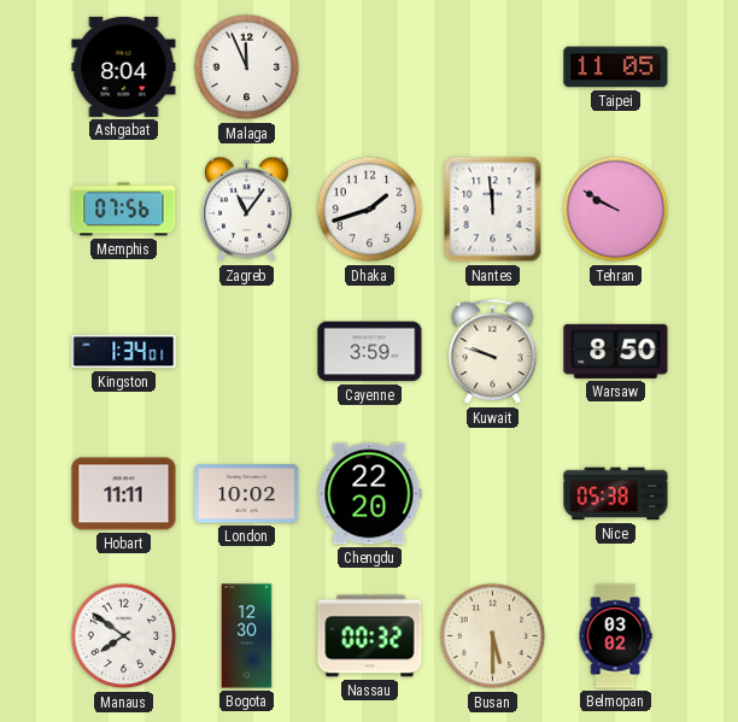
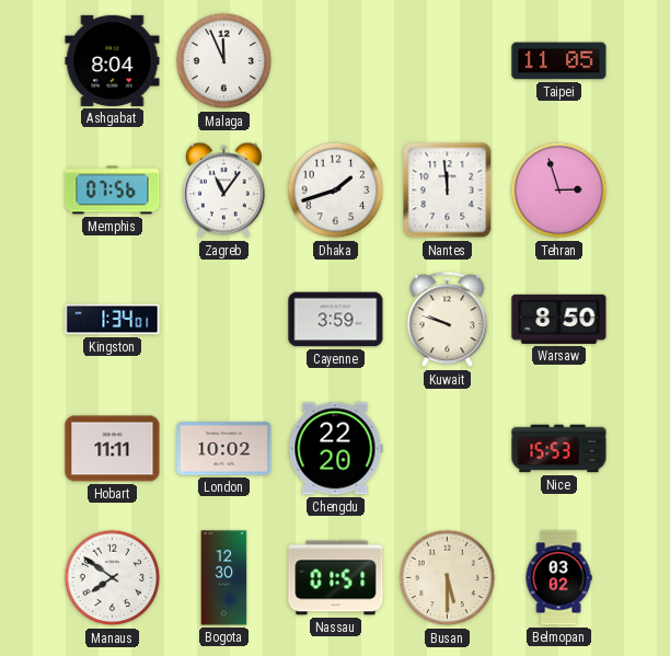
Tehran: 9:50 -> 2:57 (559, 191)
Nice: 05:38 -> 15:53 (559, 449)
Nassau: 00:32 -> 01:51 (336, 578)
